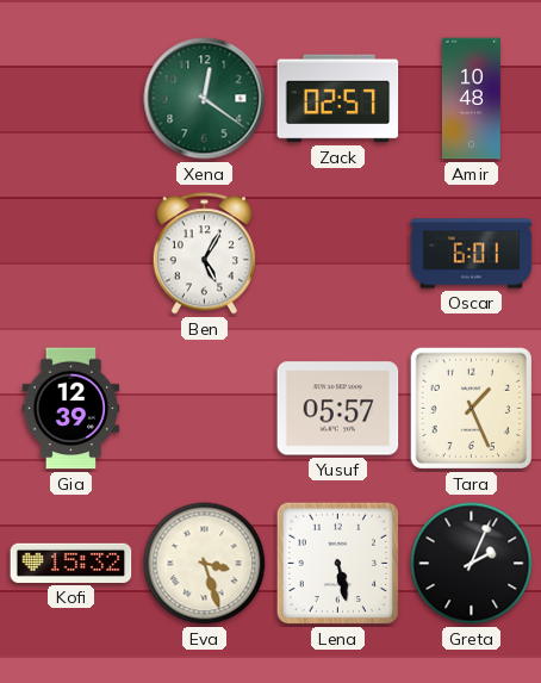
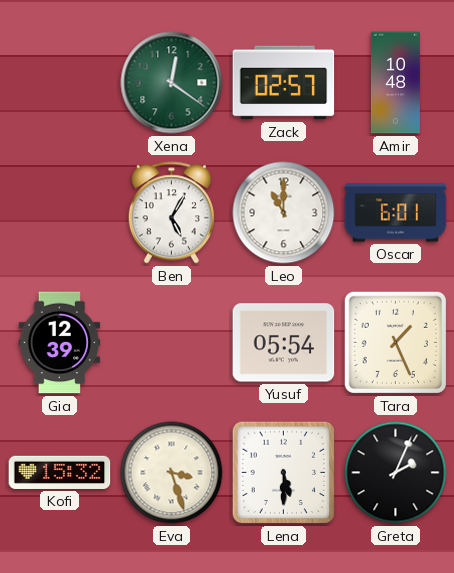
Leo: none -> 11:00 (284, 213)
Yusuf: 05:57 -> 05:54 (284, 343)
Lena: 5:28 -> 5:30 (283, 472)
